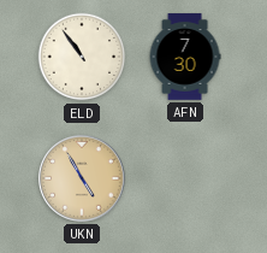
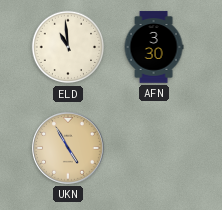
ELD: 10:54 -> 10:59 (68, 47)
AFN: 7:30 -> 3:30 (154, 47)
